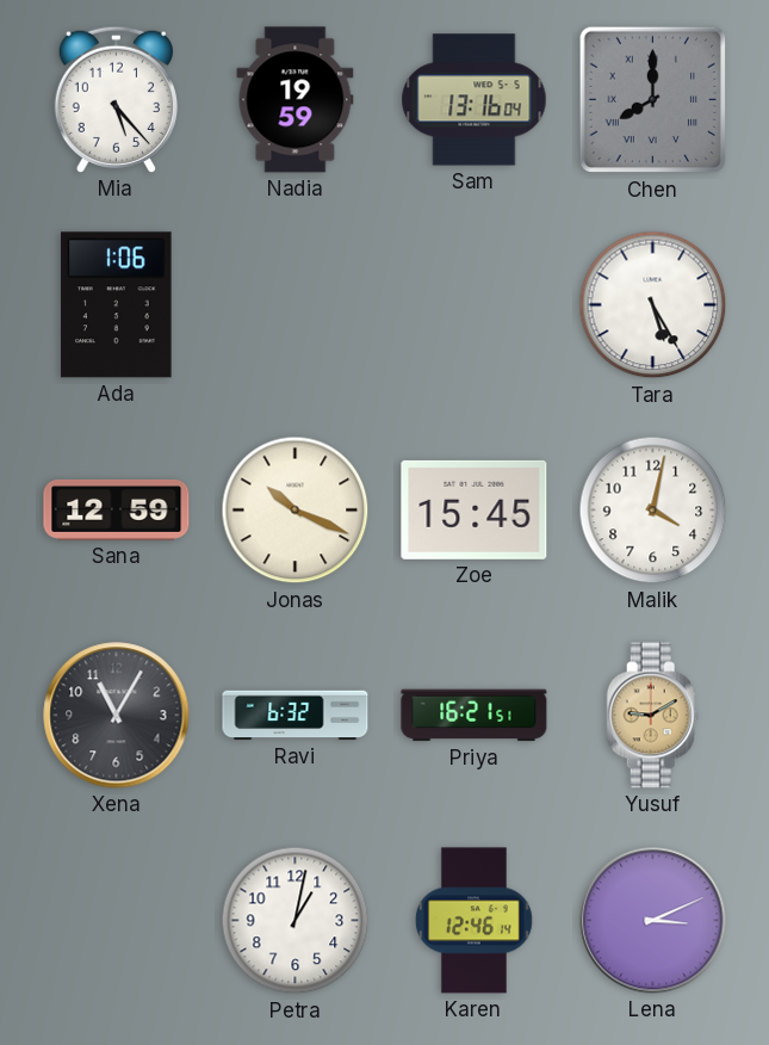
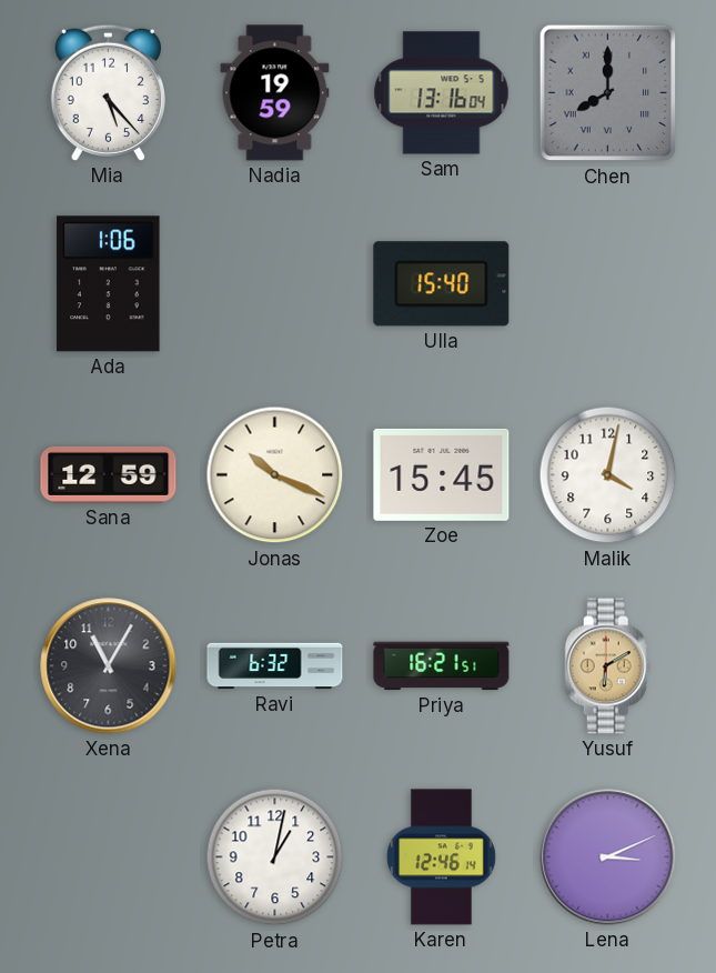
Ulla: none -> 15:40 (442, 284)
Tara: 5:25 -> none (653, 305)
Yusuf: 9:10 -> 6:10 (608, 666)
